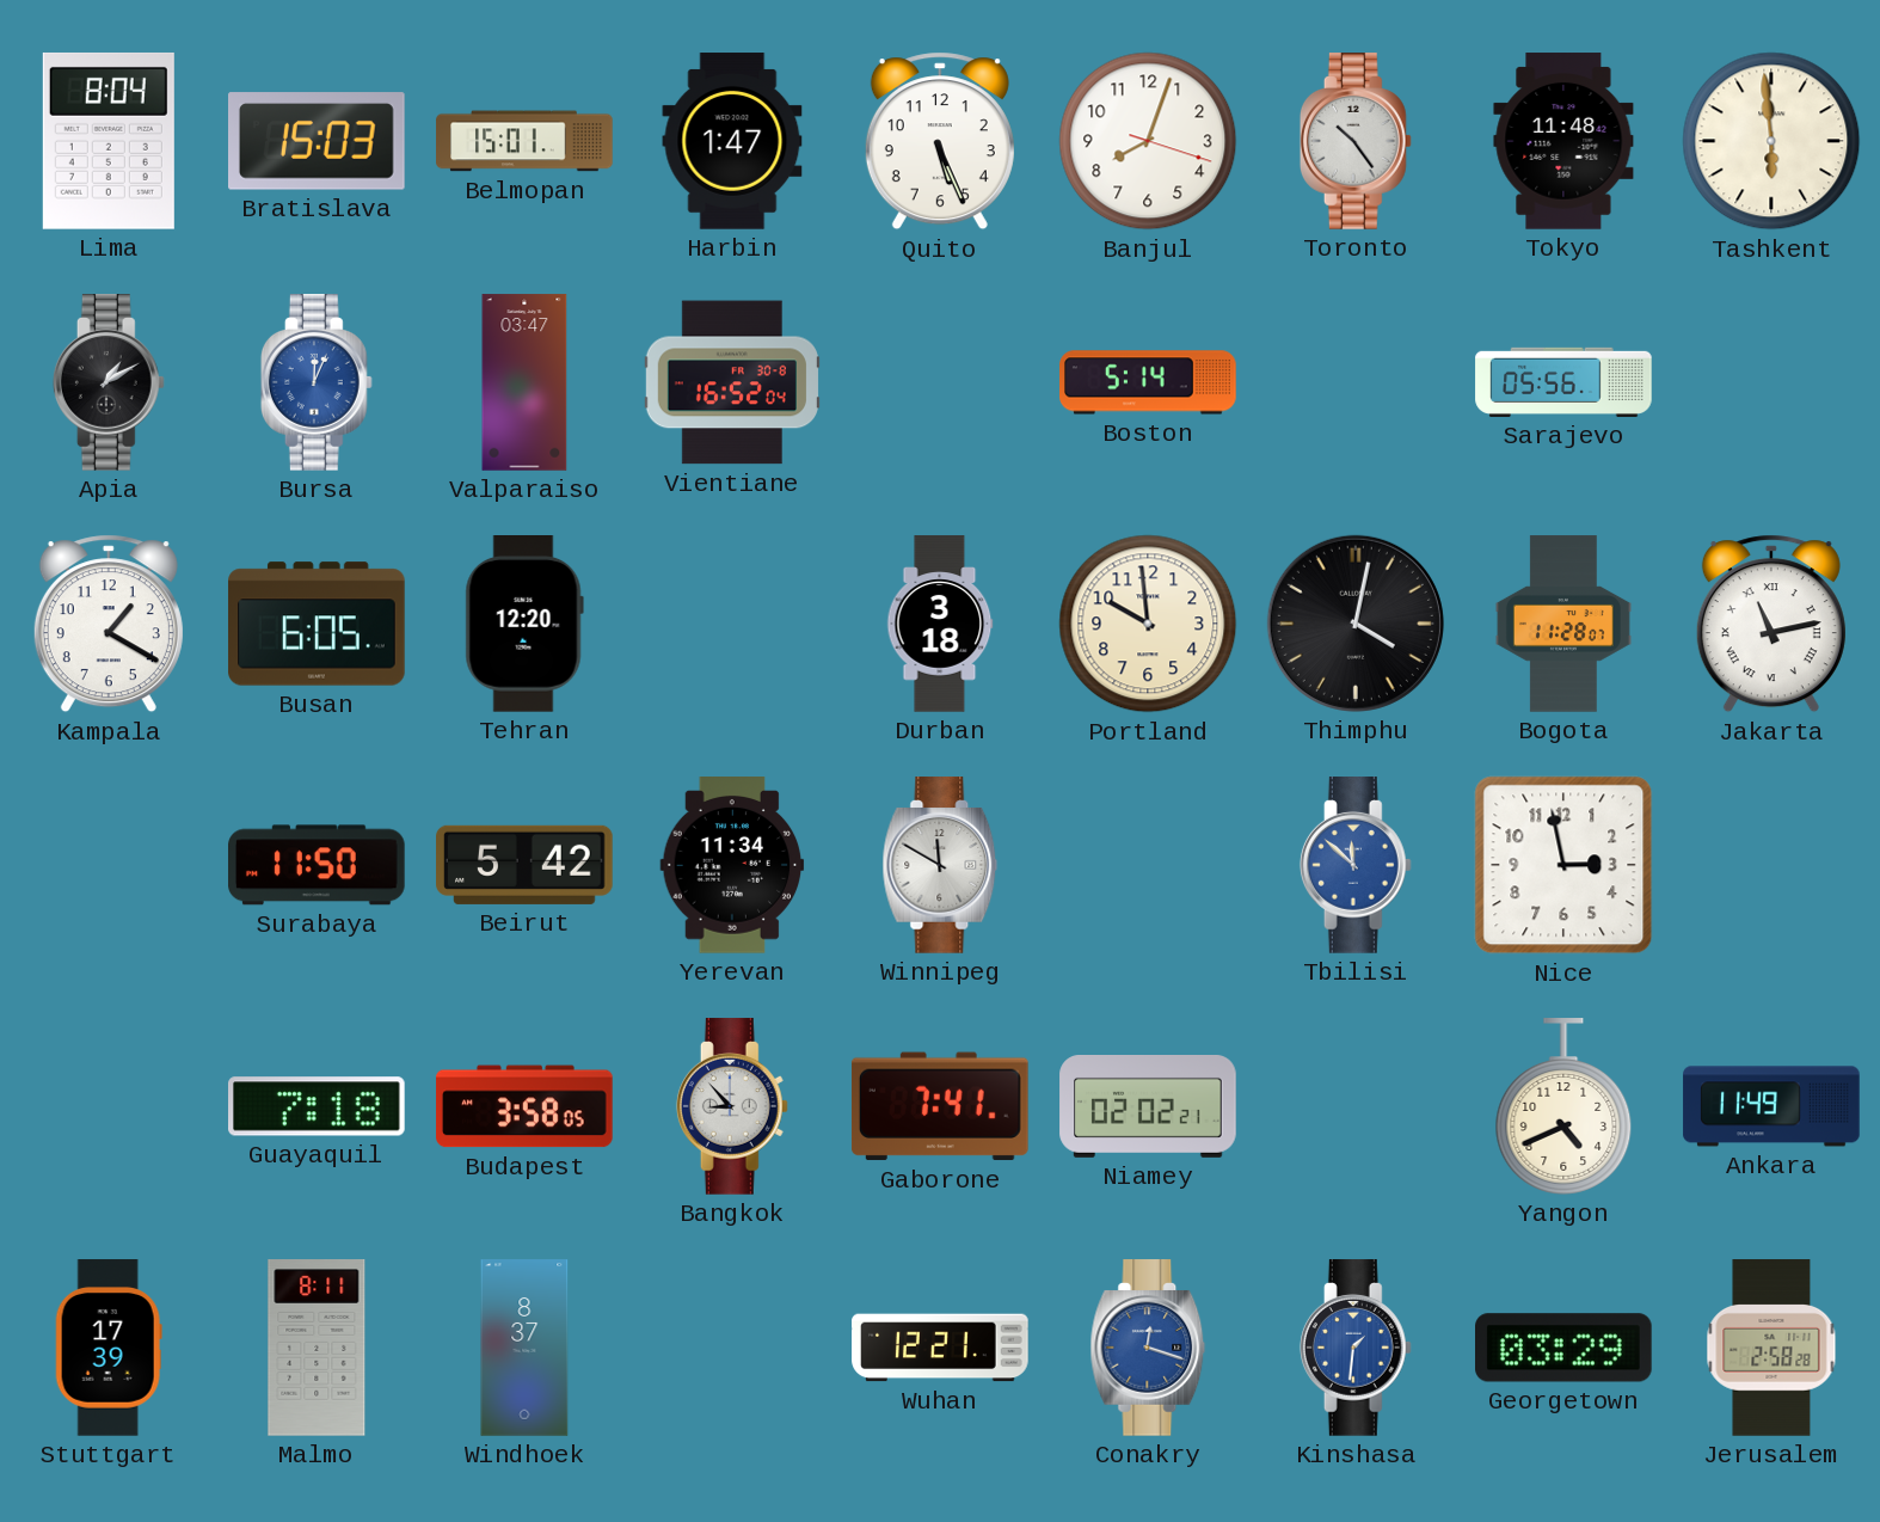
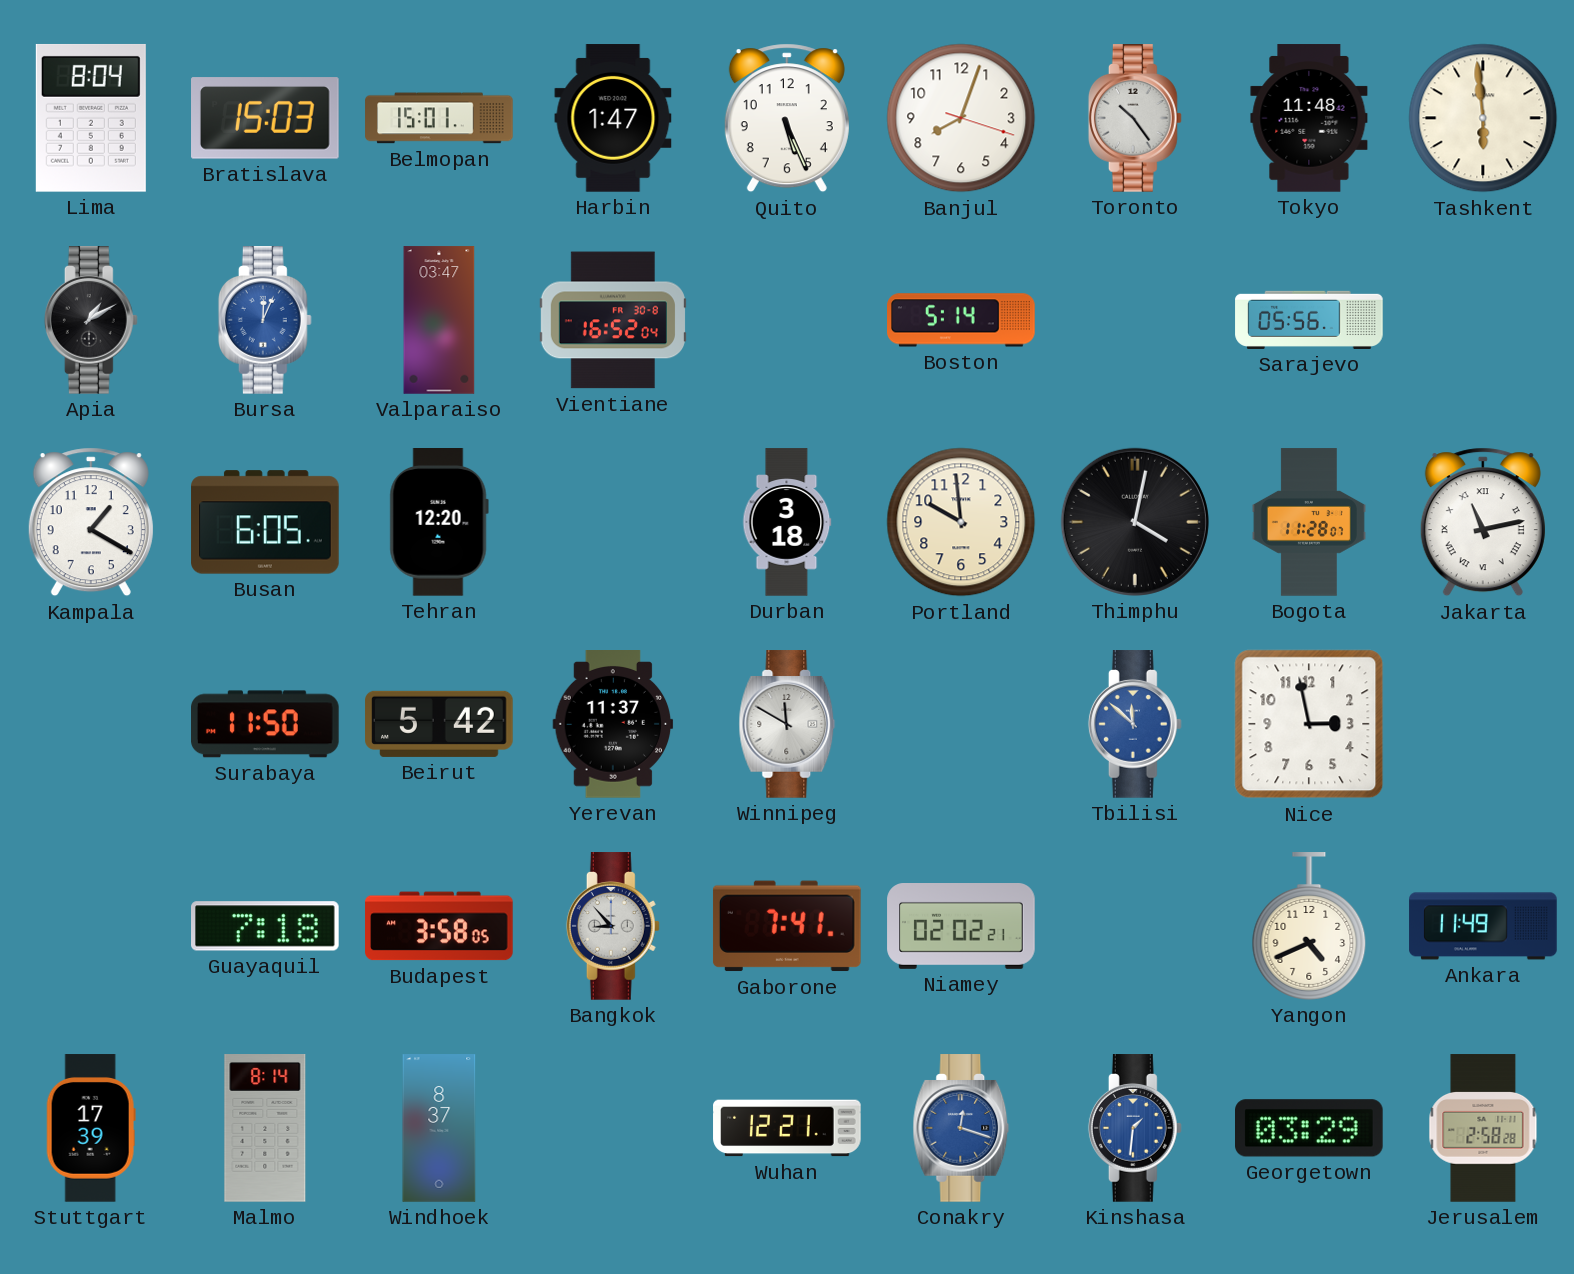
Yerevan: 11:34 -> 11:37 (613, 725)
Malmo: 8:11 -> 8:14 (265, 1128)
